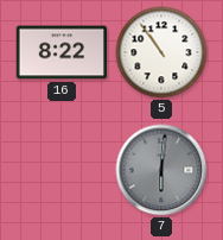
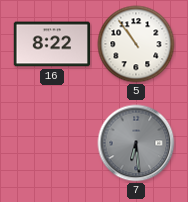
7: 6:01 -> 6:29 (136, 143)
